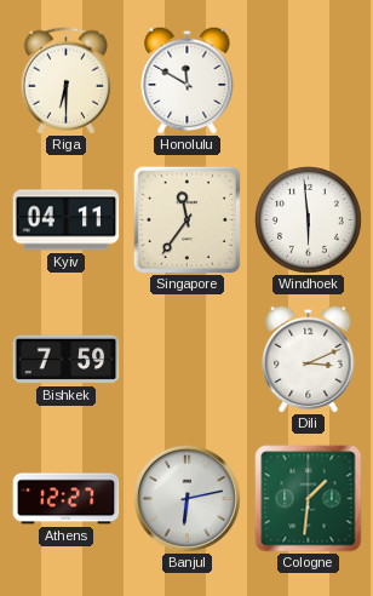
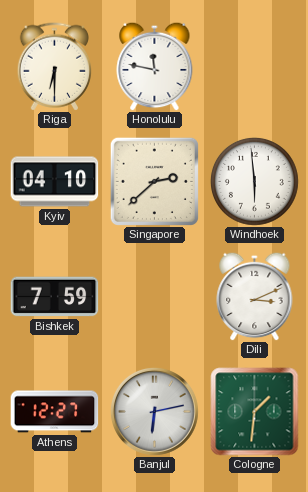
Honolulu: 11:50 -> 11:47 (155, 66)
Kyiv: 04:11 -> 04:10 (55, 182)
Singapore: 11:36 -> 2:38 (154, 181)
